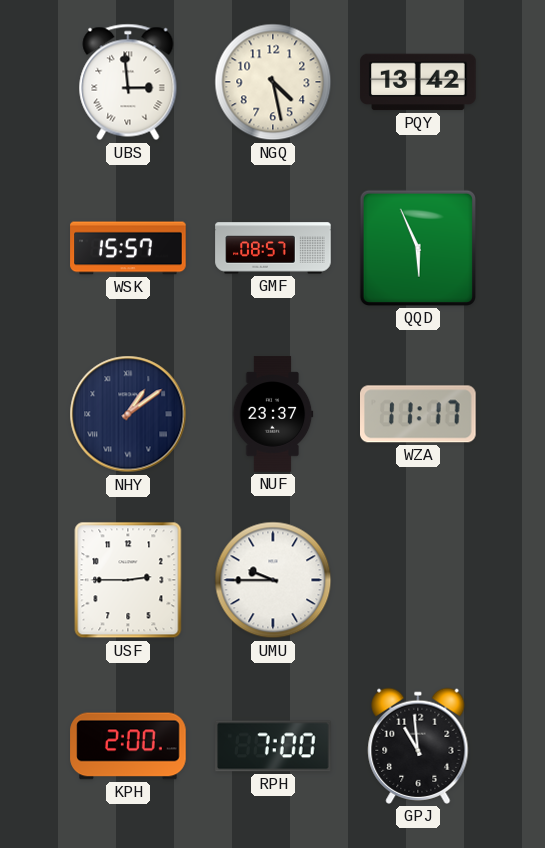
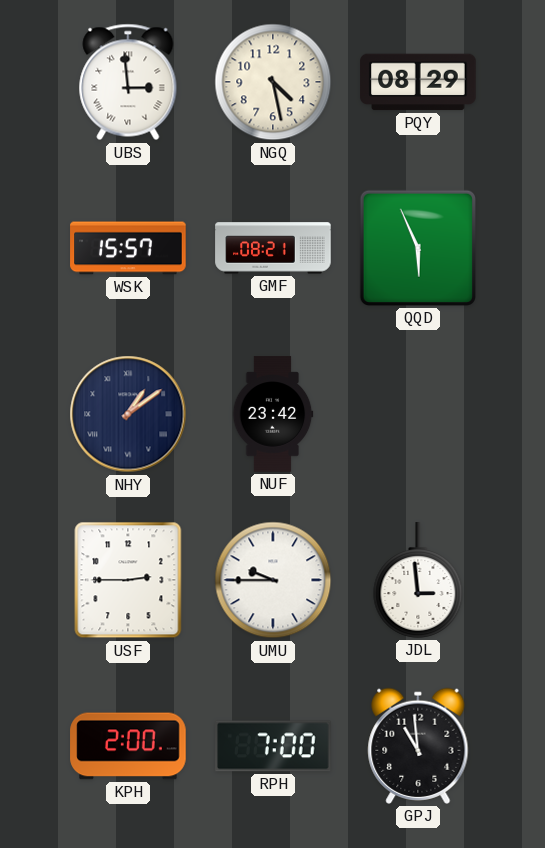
PQY: 13:42 -> 08:29 (418, 82)
GMF: 08:57 -> 08:21 (273, 248)
NUF: 23:37 -> 23:42 (273, 414)
WZA: 11:17 -> none (419, 414)
JDL: none -> 2:59 (418, 580)
